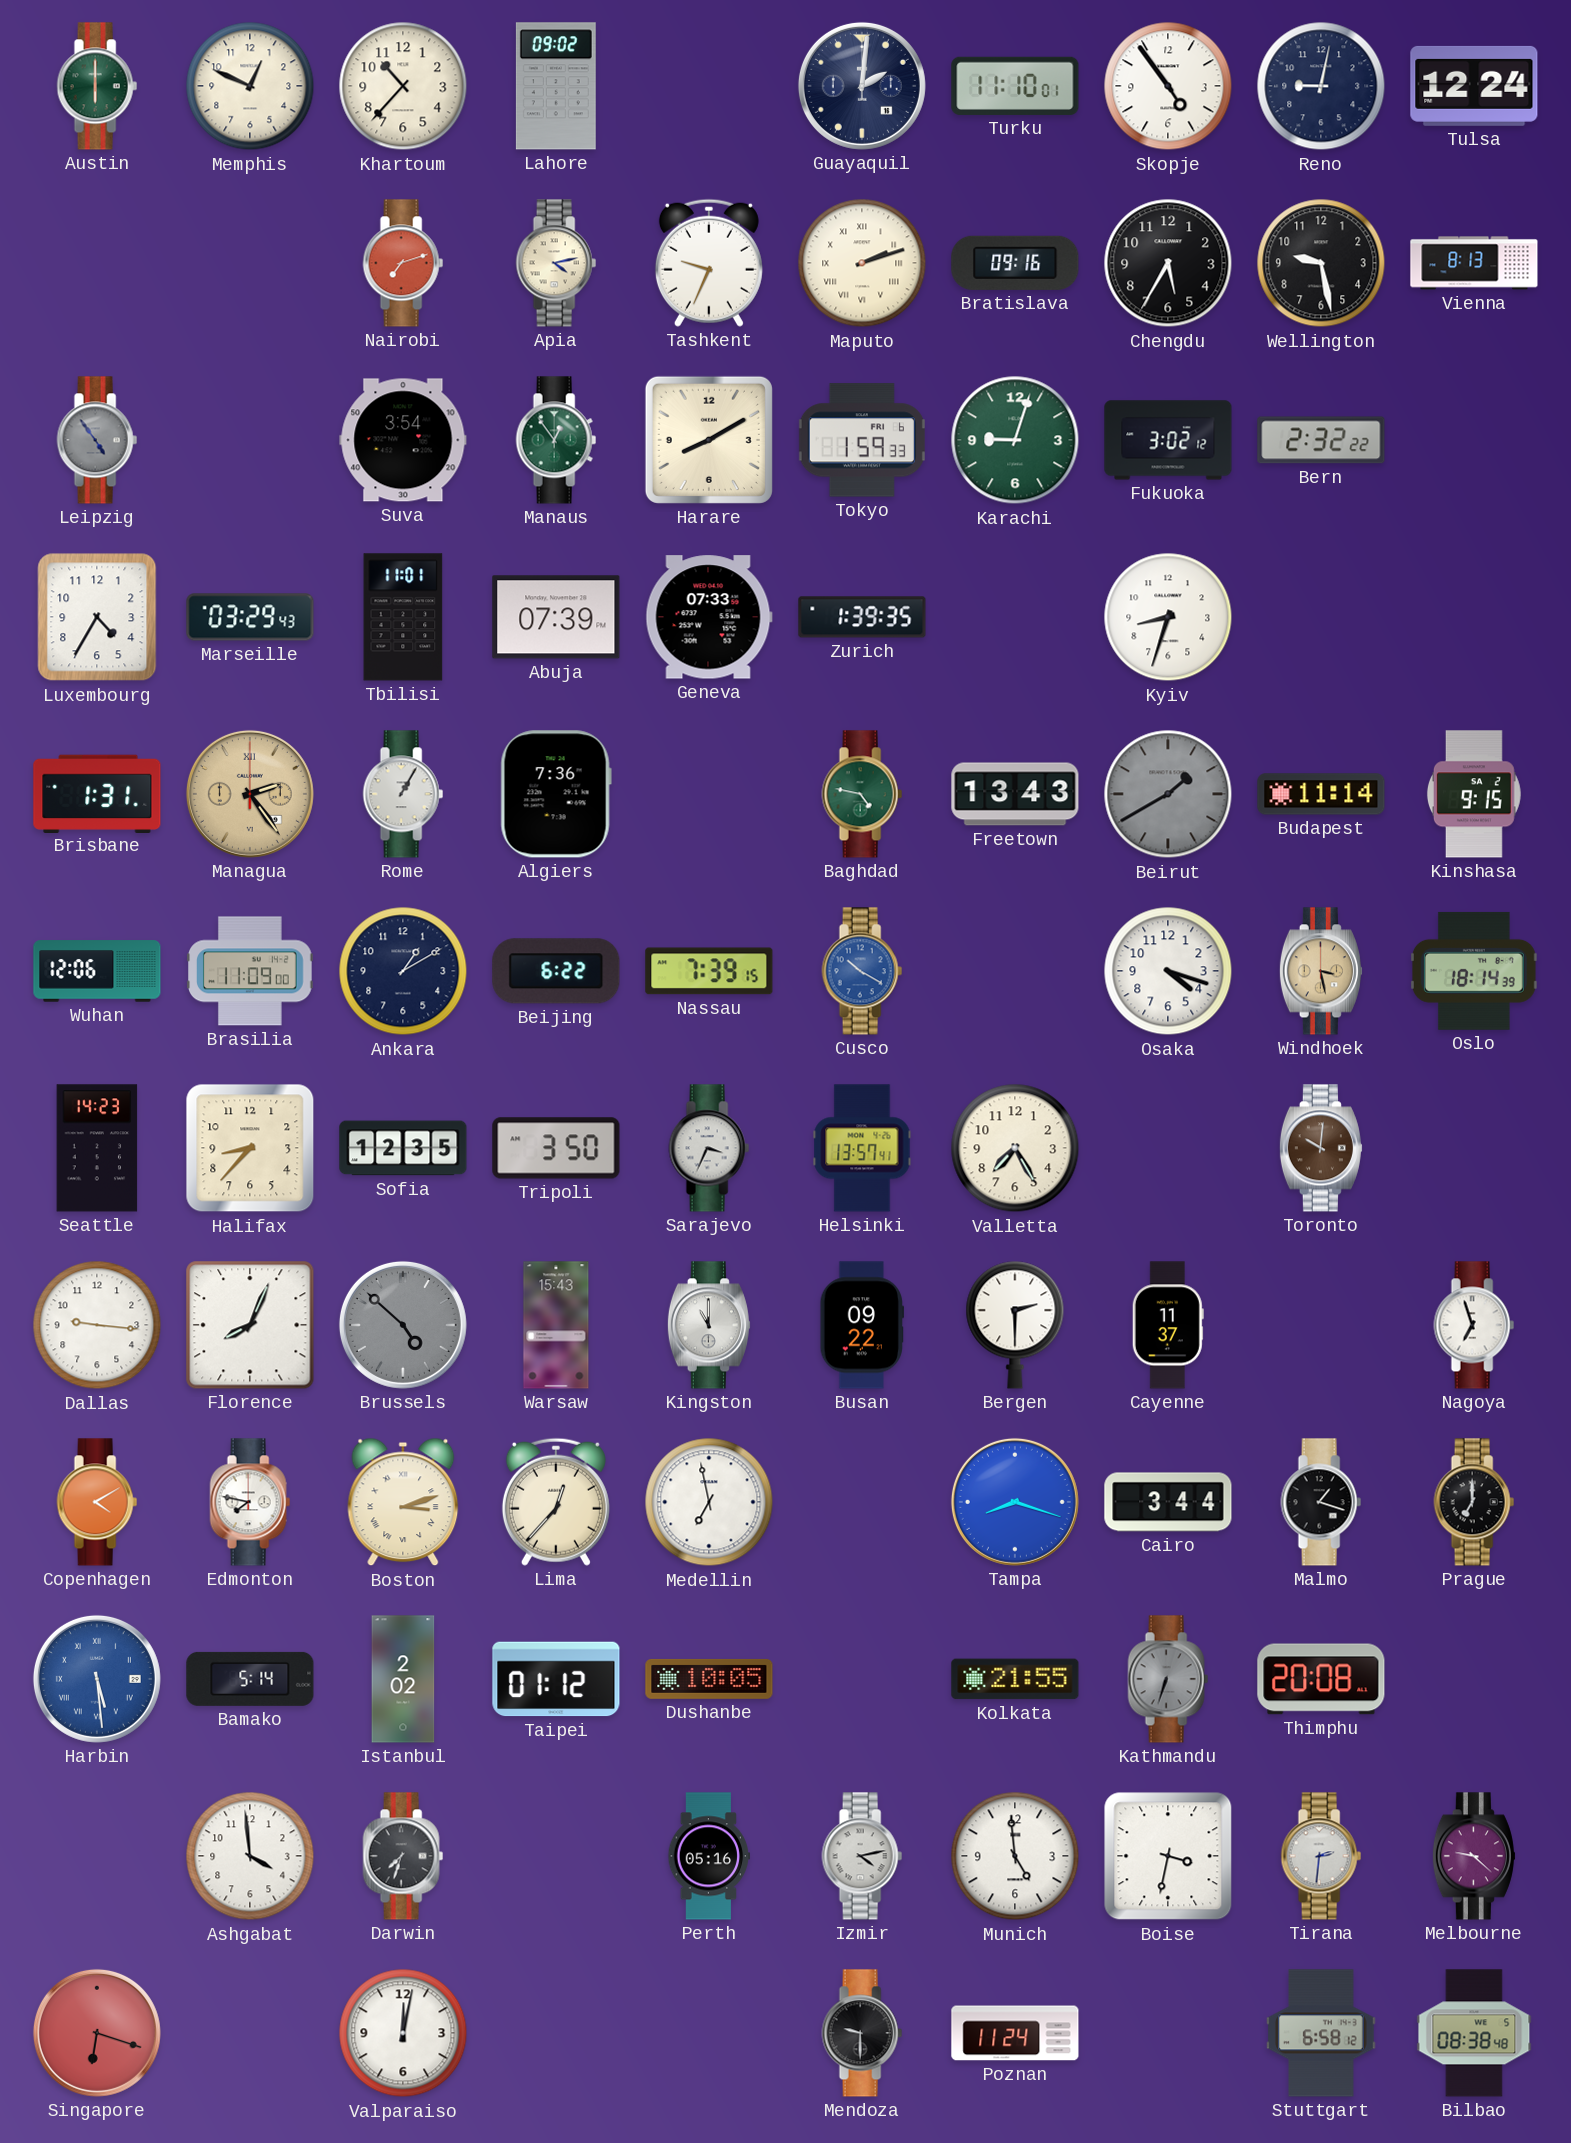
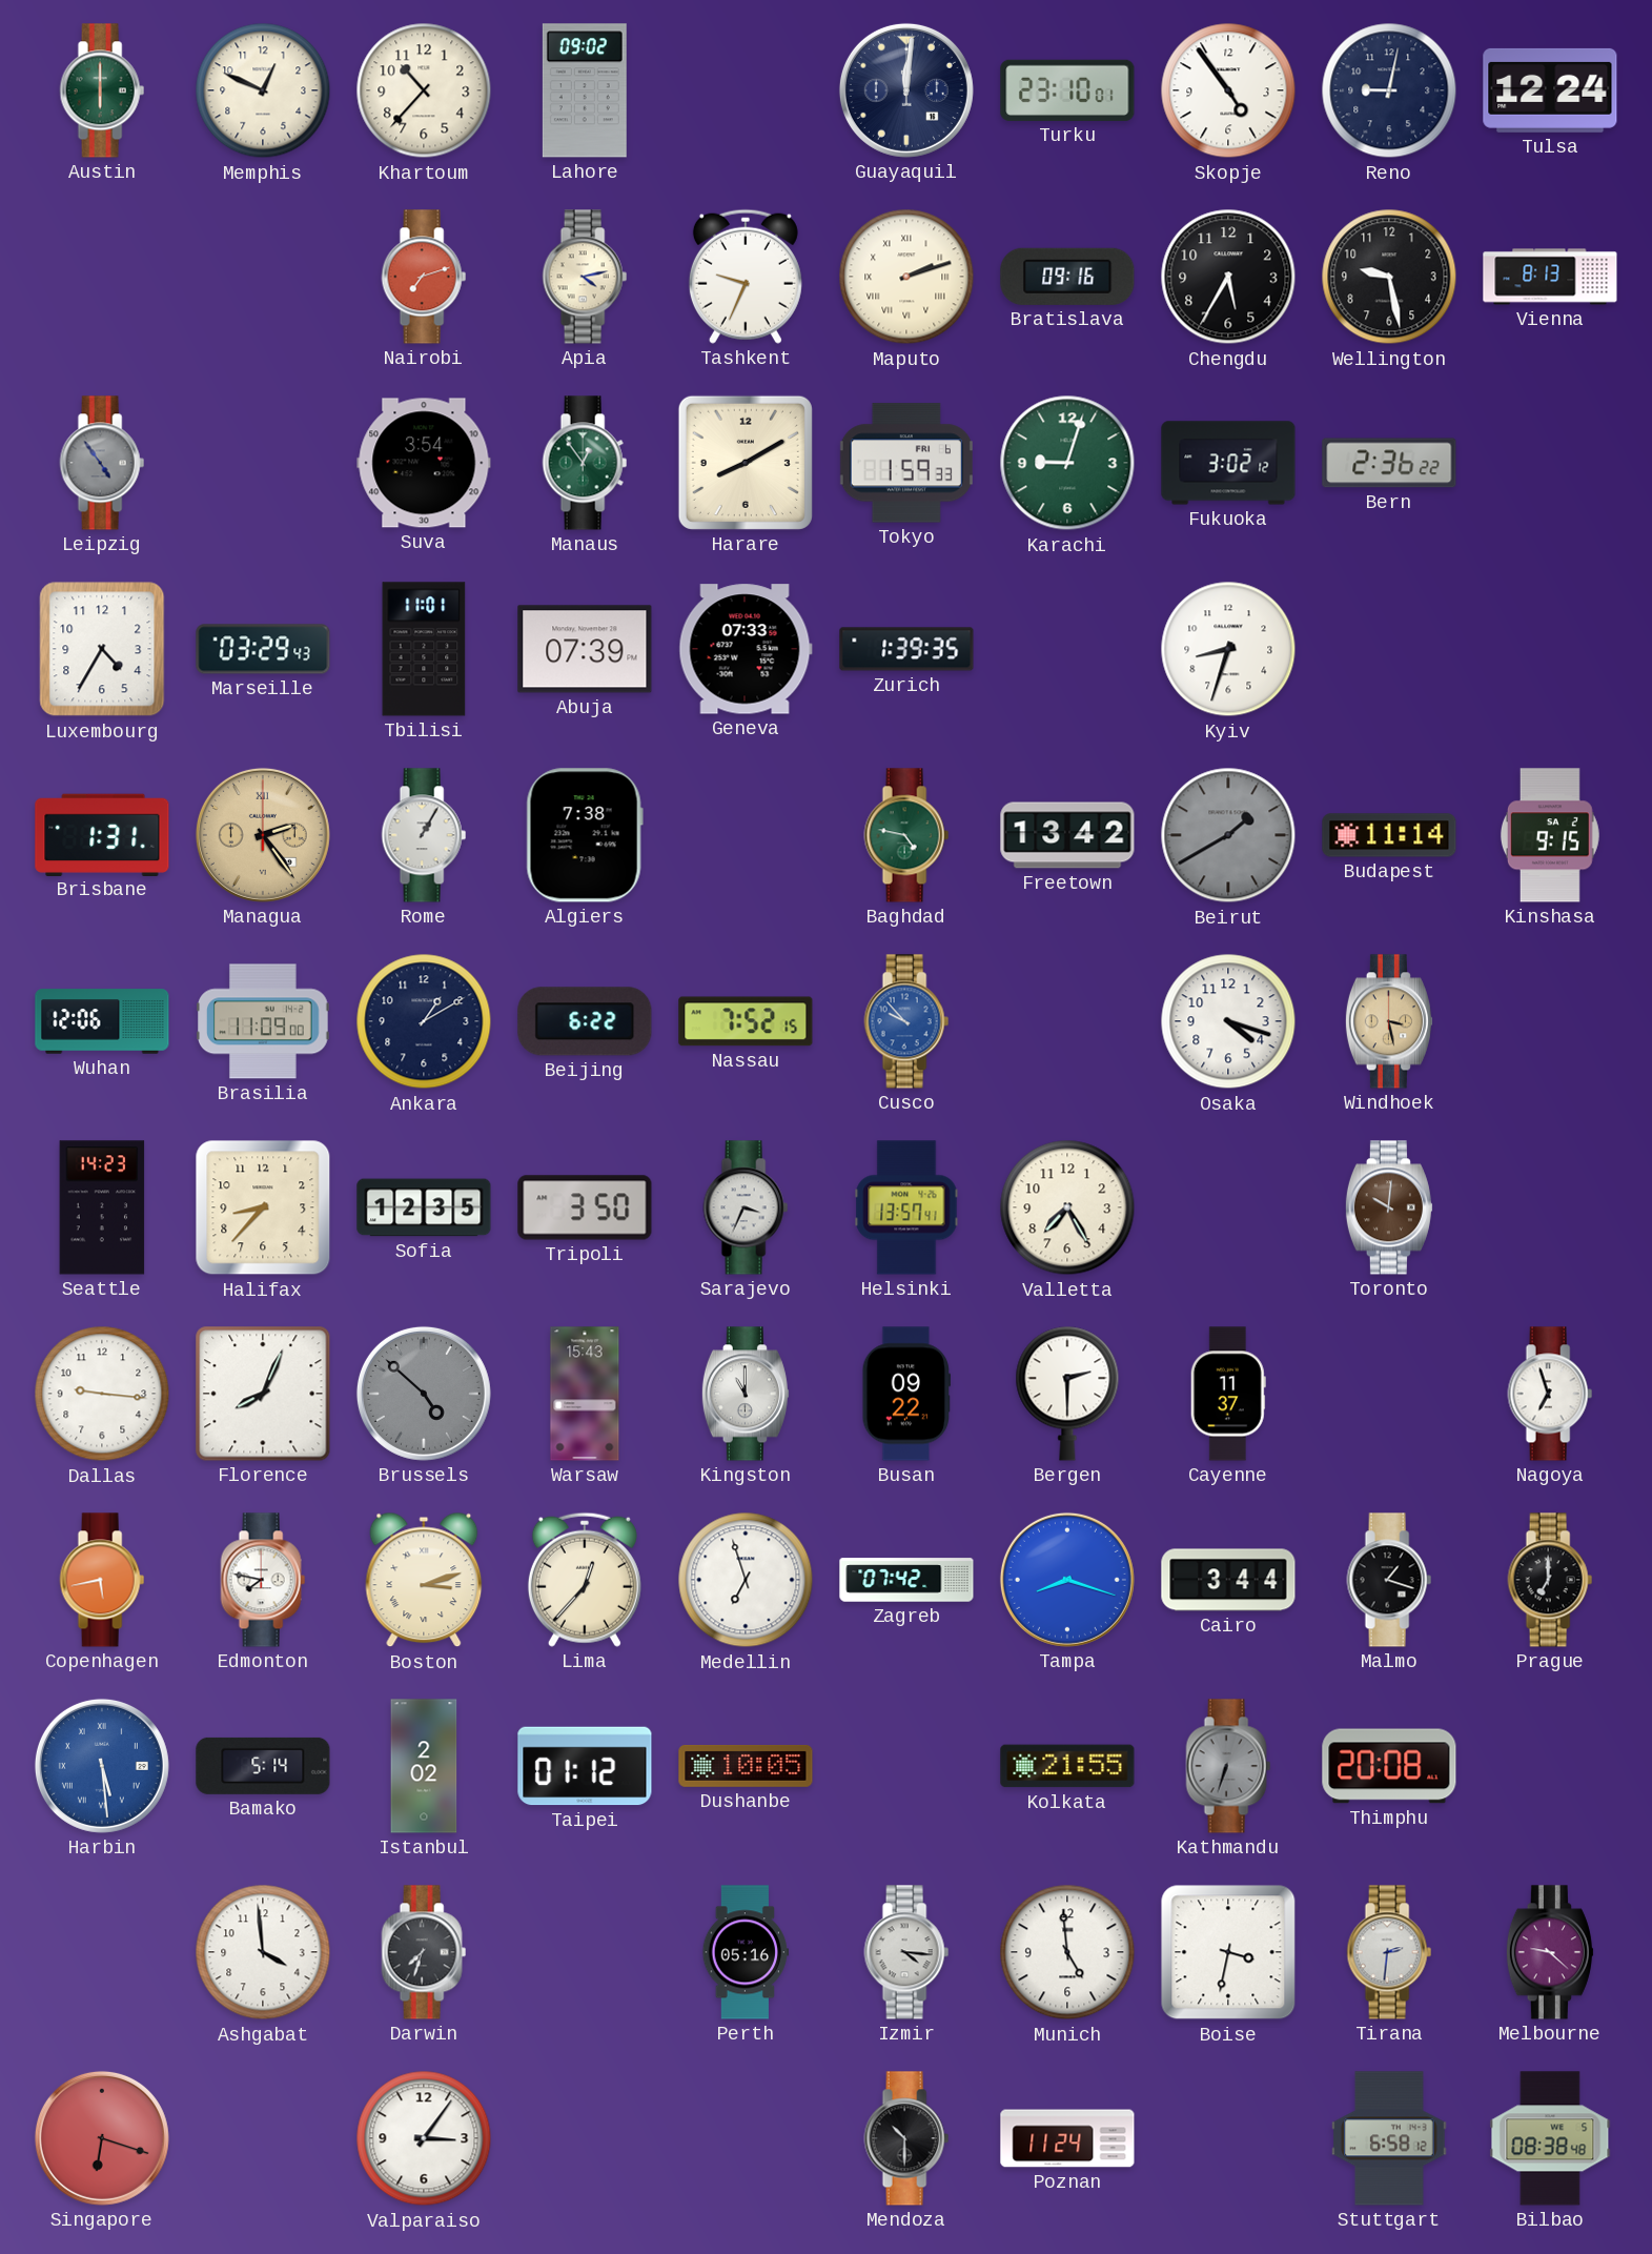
Guayaquil: 2:01 -> 12:01 (906, 90)
Turku: 11:10 -> 23:10 (1067, 90)
Bern: 2:32 -> 2:36 (1389, 463)
Algiers: 7:36 -> 7:38 (585, 835)
Freetown: 13:43 -> 13:42 (1067, 835)
Nassau: 7:39 -> 7:52 (746, 1021)
Cusco: 10:20 -> 9:53 (906, 1021)
Oslo: 18:14 -> none (1474, 971)
Copenhagen: 4:10 -> 5:43 (102, 1580)
Medellin: 6:58 -> 6:57 (746, 1580)
Zagreb: none -> 07:42 (906, 1580)
Izmir: 4:13 -> 4:16 (906, 1952)
Valparaiso: 12:02 -> 3:06 (424, 2138)
Mendoza: 9:30 -> 10:30 (906, 2138)
